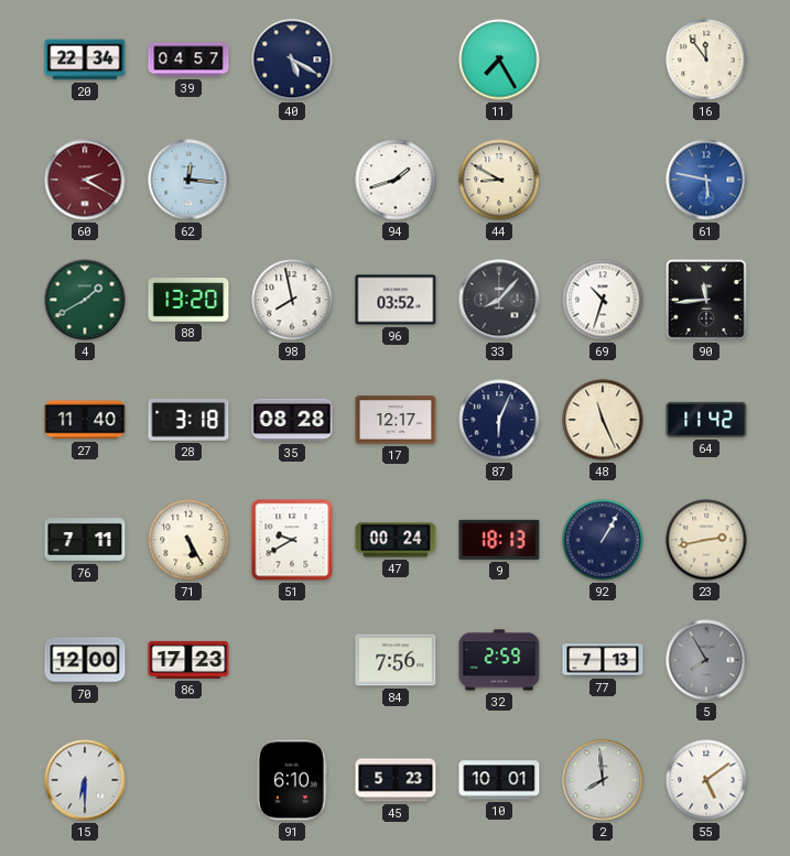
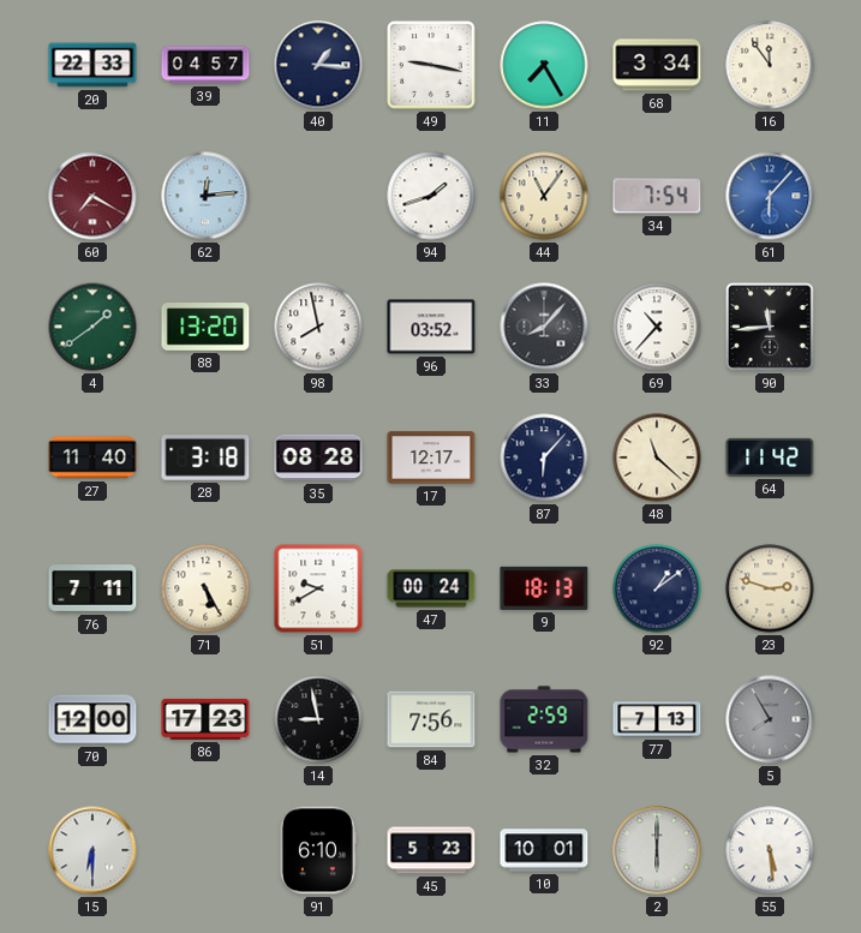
20: 22:34 -> 22:33 (92, 65)
40: 5:20 -> 1:16 (318, 65)
49: none -> 9:17 (431, 65)
68: none -> 3:34 (657, 65)
60: 2:20 -> 7:20 (92, 196)
62: 12:16 -> 12:14 (205, 196)
44: 8:50 -> 11:06 (544, 196)
34: none -> 7:54 (657, 196)
61: 5:47 -> 6:07 (770, 196)
4: 1:40 -> 1:39 (92, 327)
69: 10:33 -> 10:37 (657, 327)
87: 6:04 -> 6:07 (544, 457)
48: 11:26 -> 11:22 (657, 457)
92: 1:05 -> 1:09 (657, 588)
23: 2:43 -> 2:48 (770, 588)
14: none -> 8:58 (318, 719)
2: 7:59 -> 6:00 (657, 850)
55: 5:09 -> 5:29 (770, 850)
